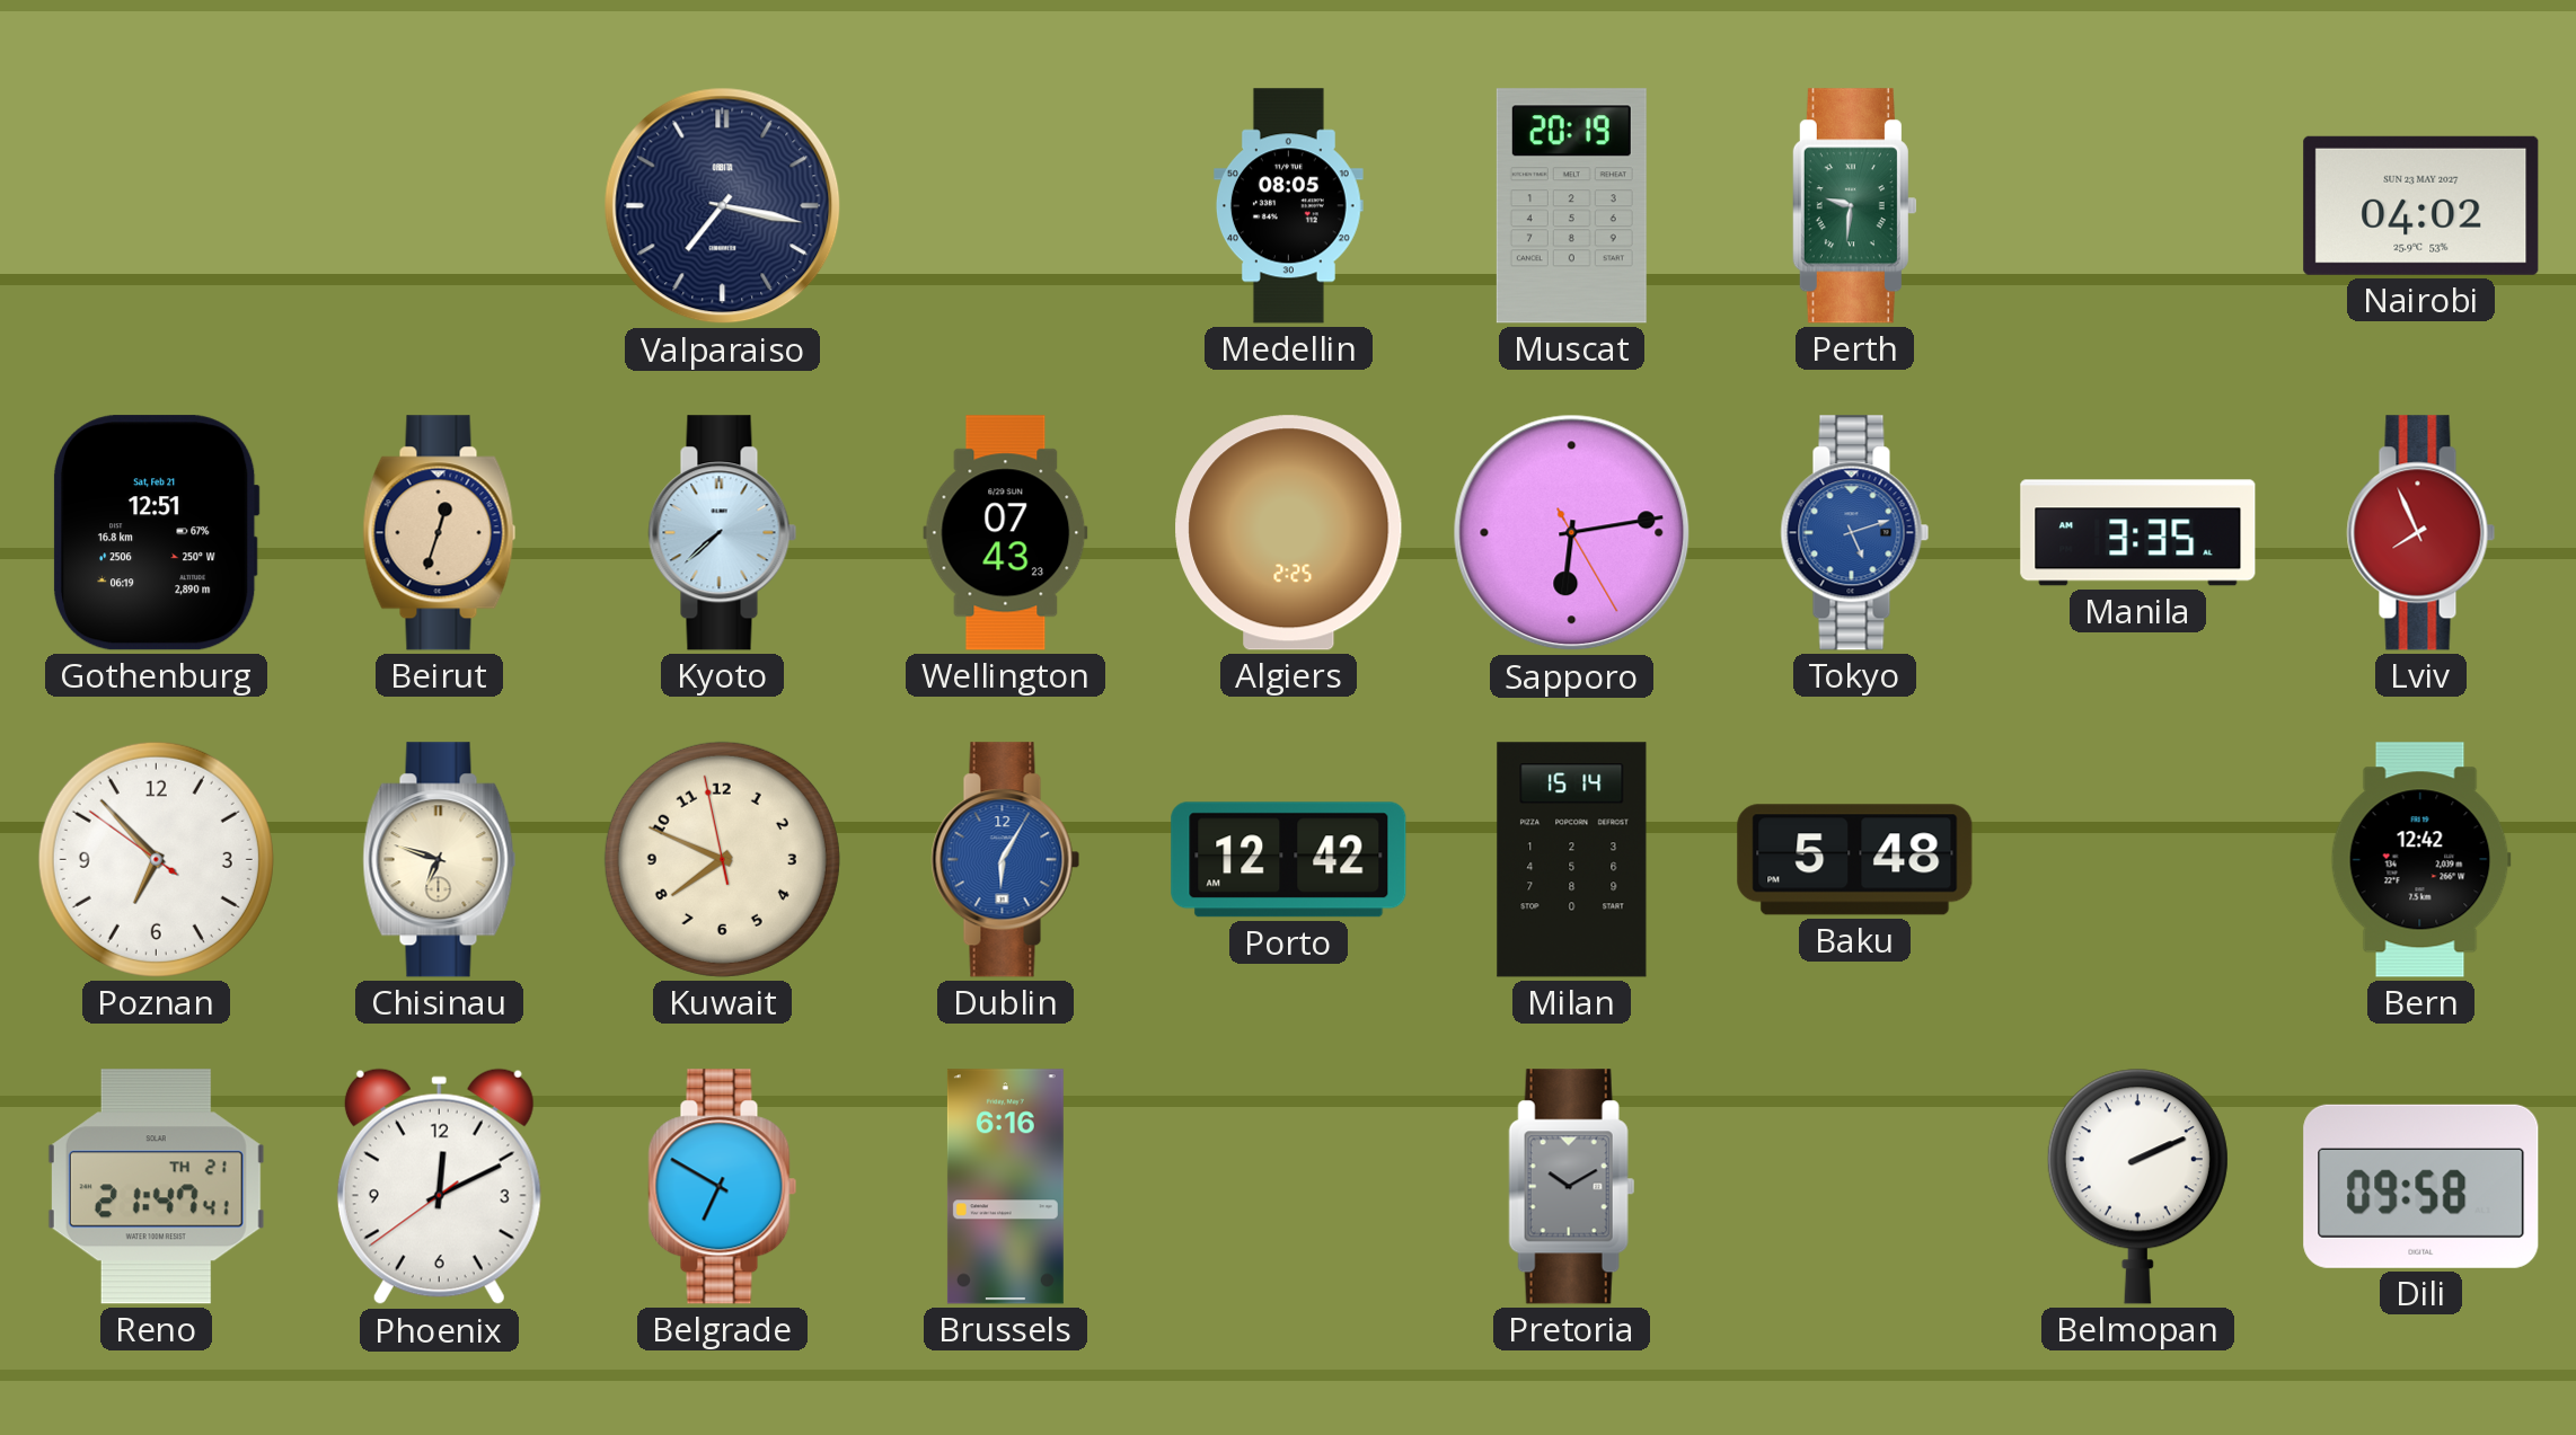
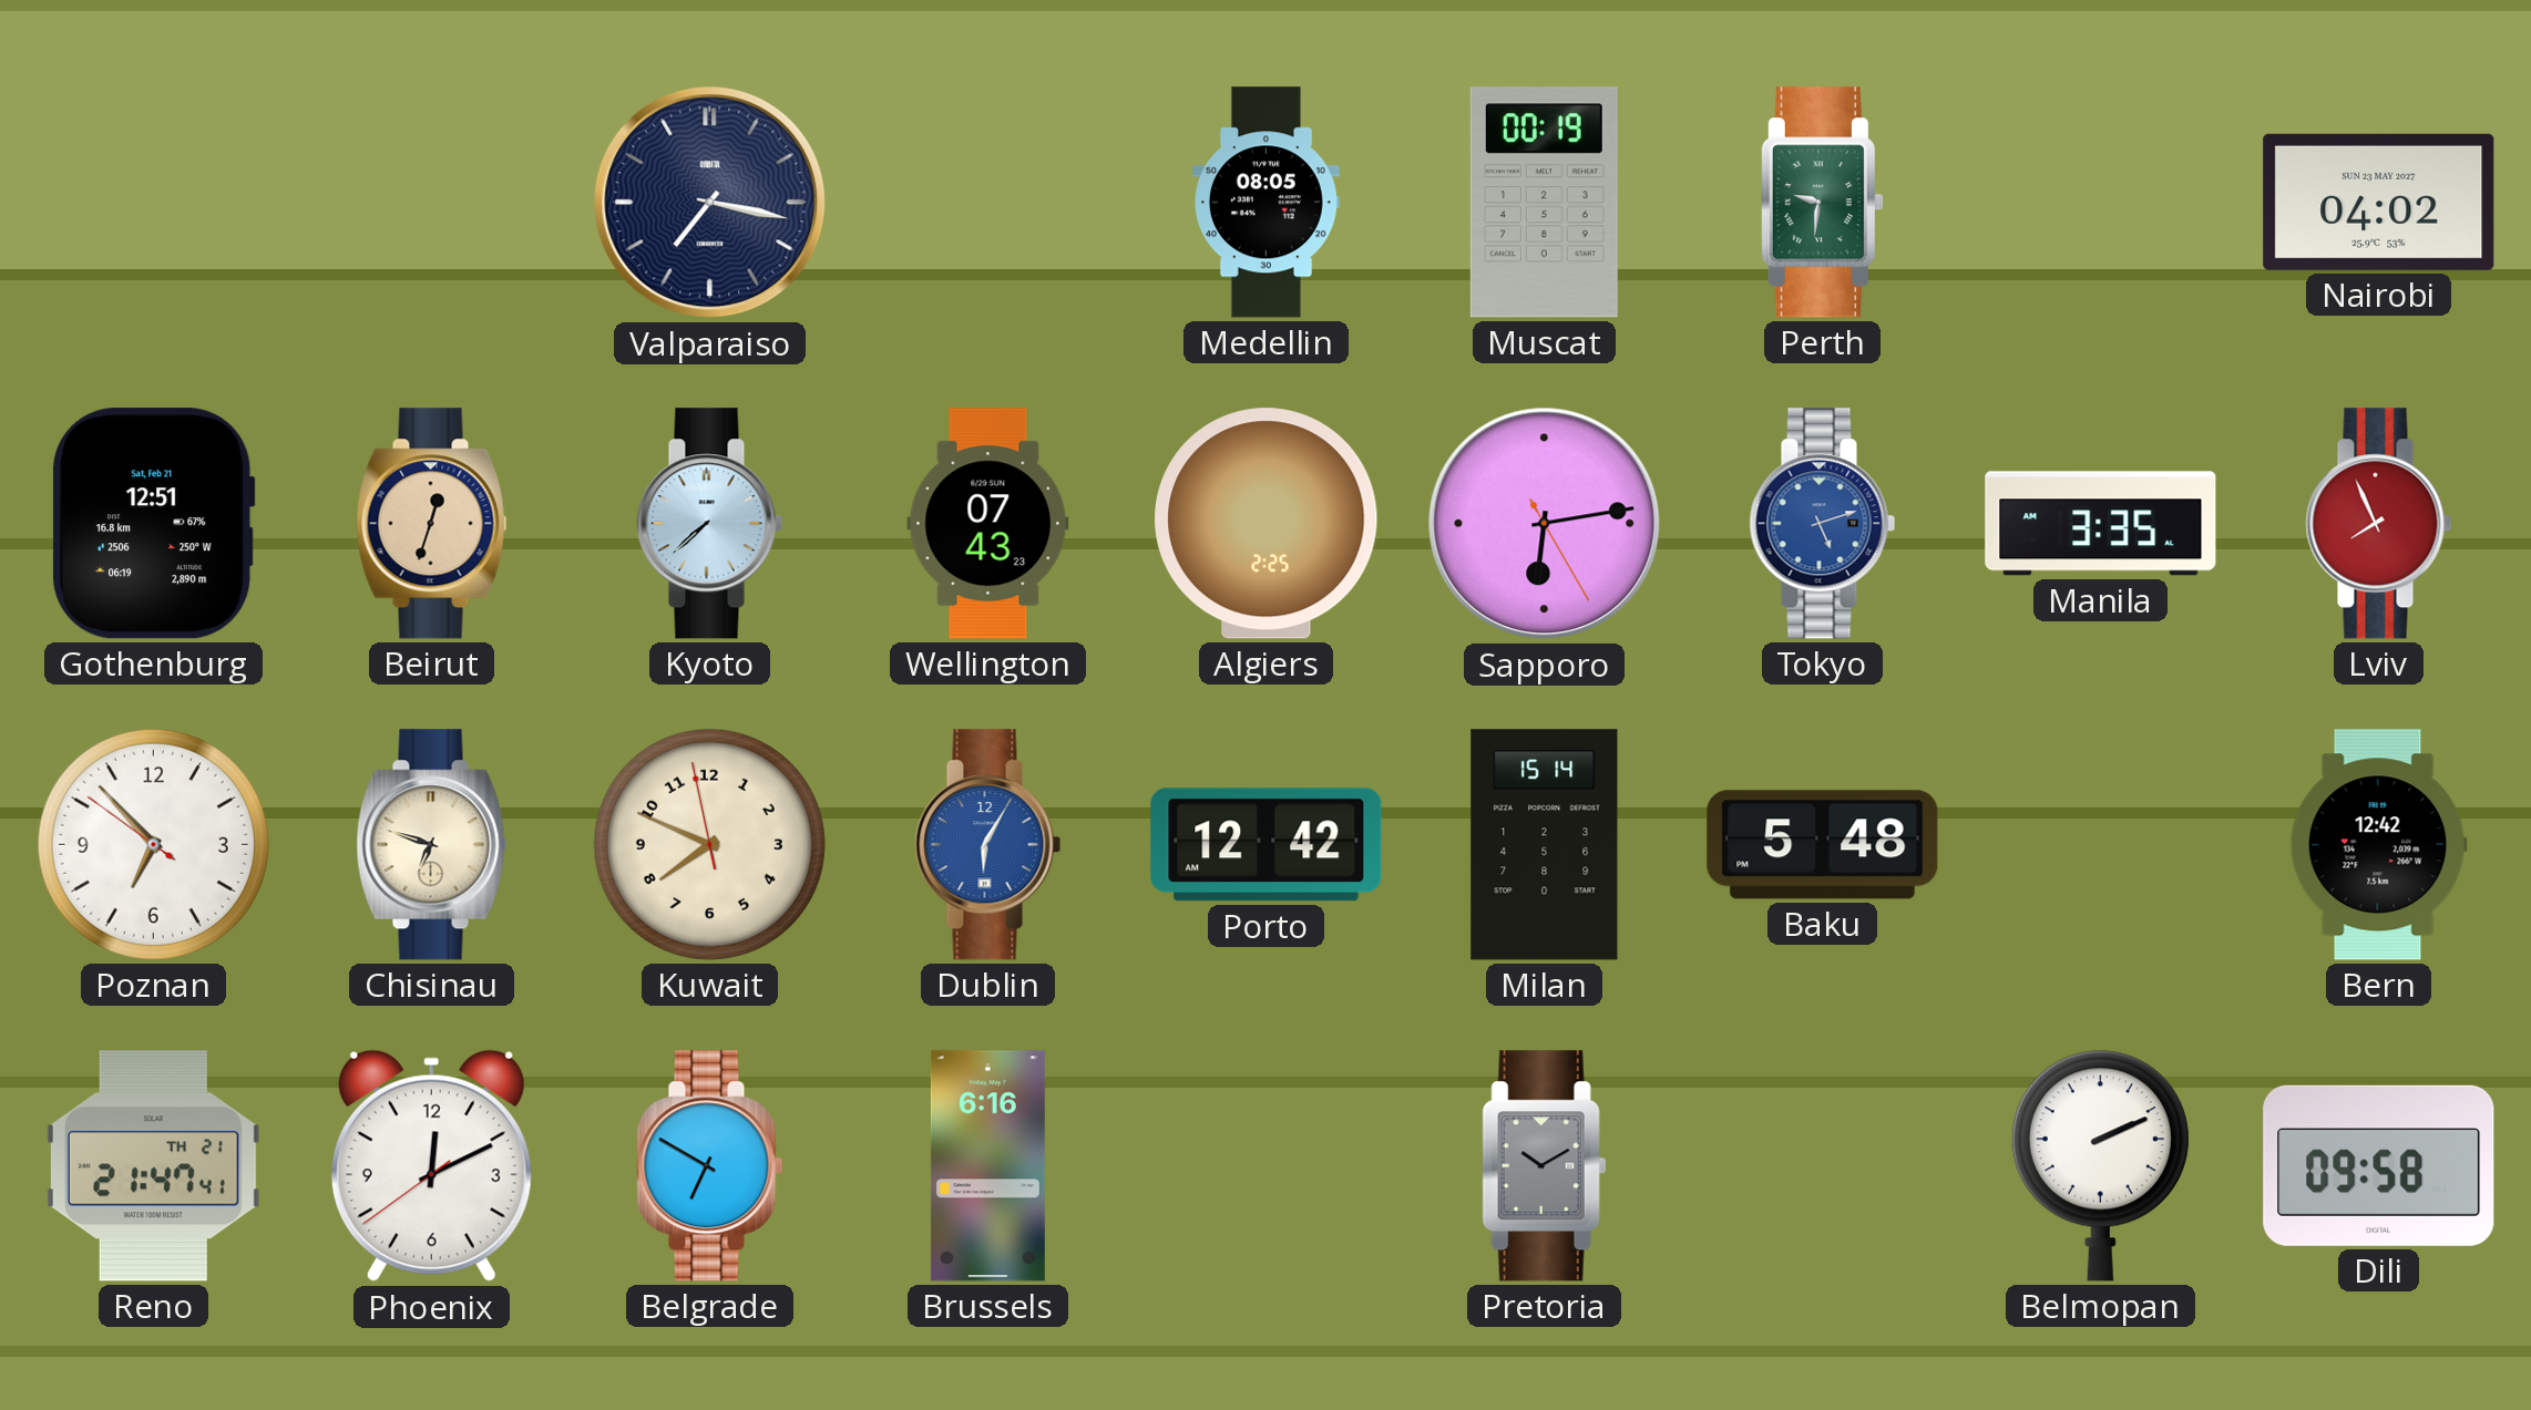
Muscat: 20:19 -> 00:19 (1544, 203)
